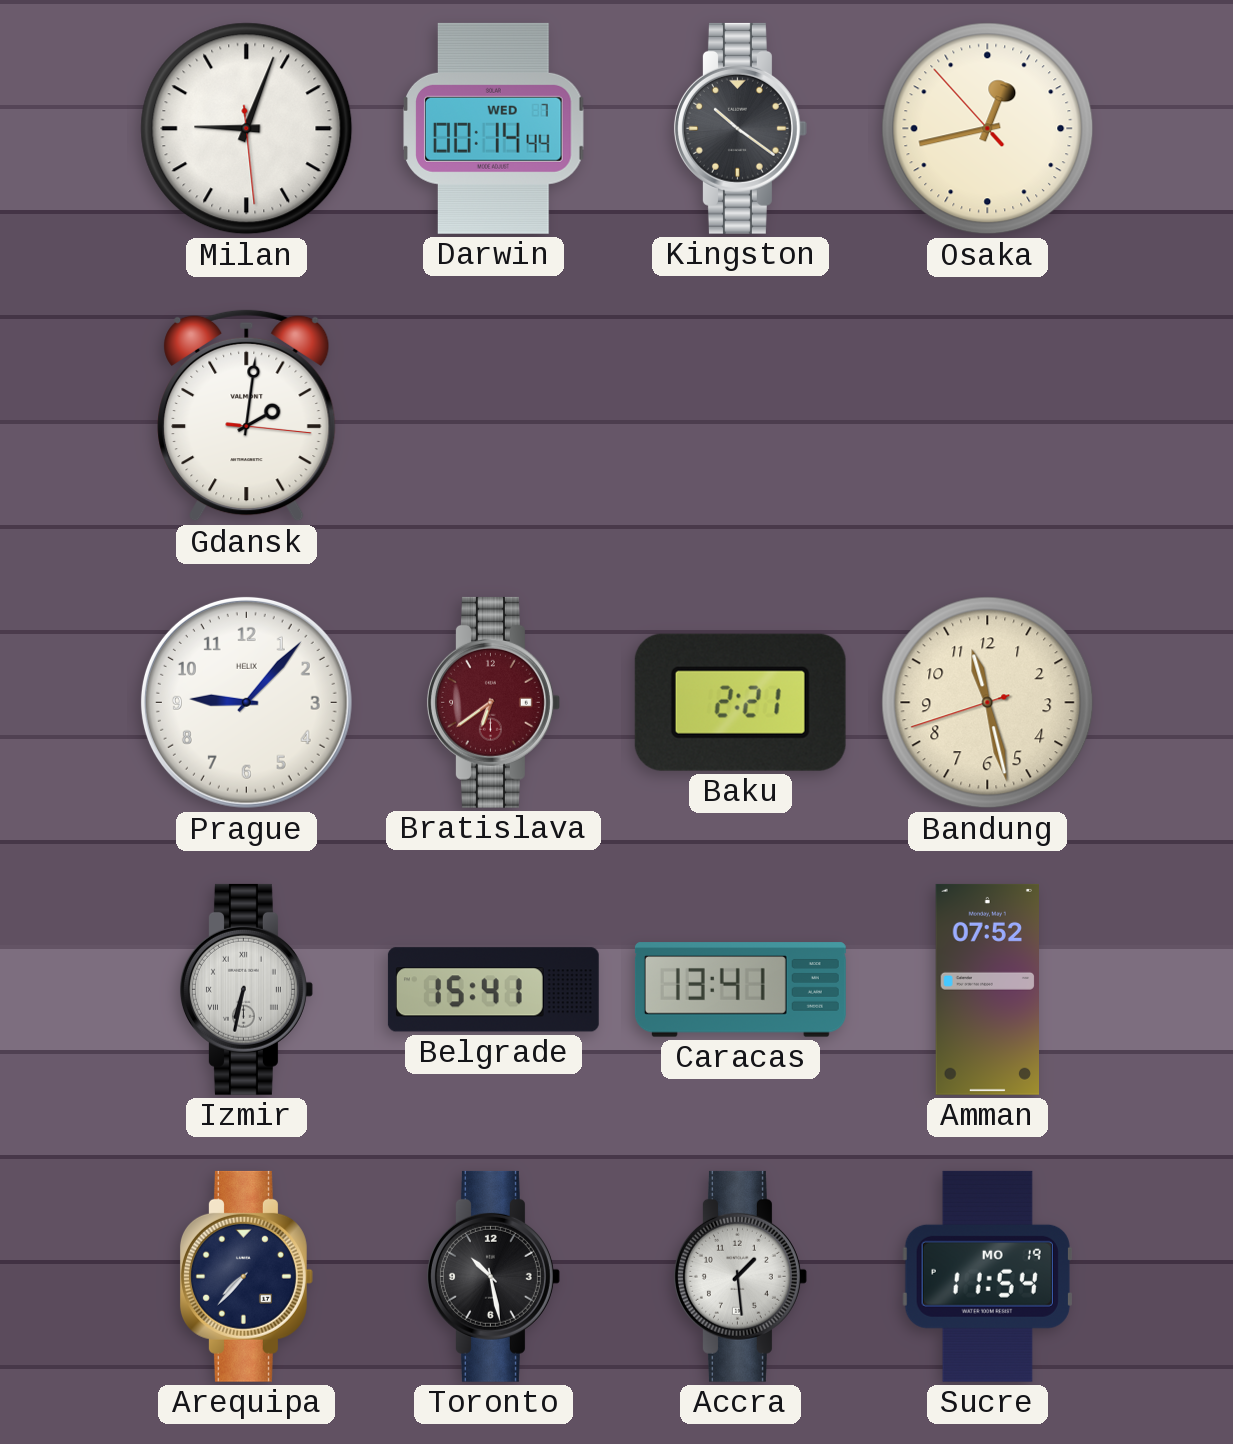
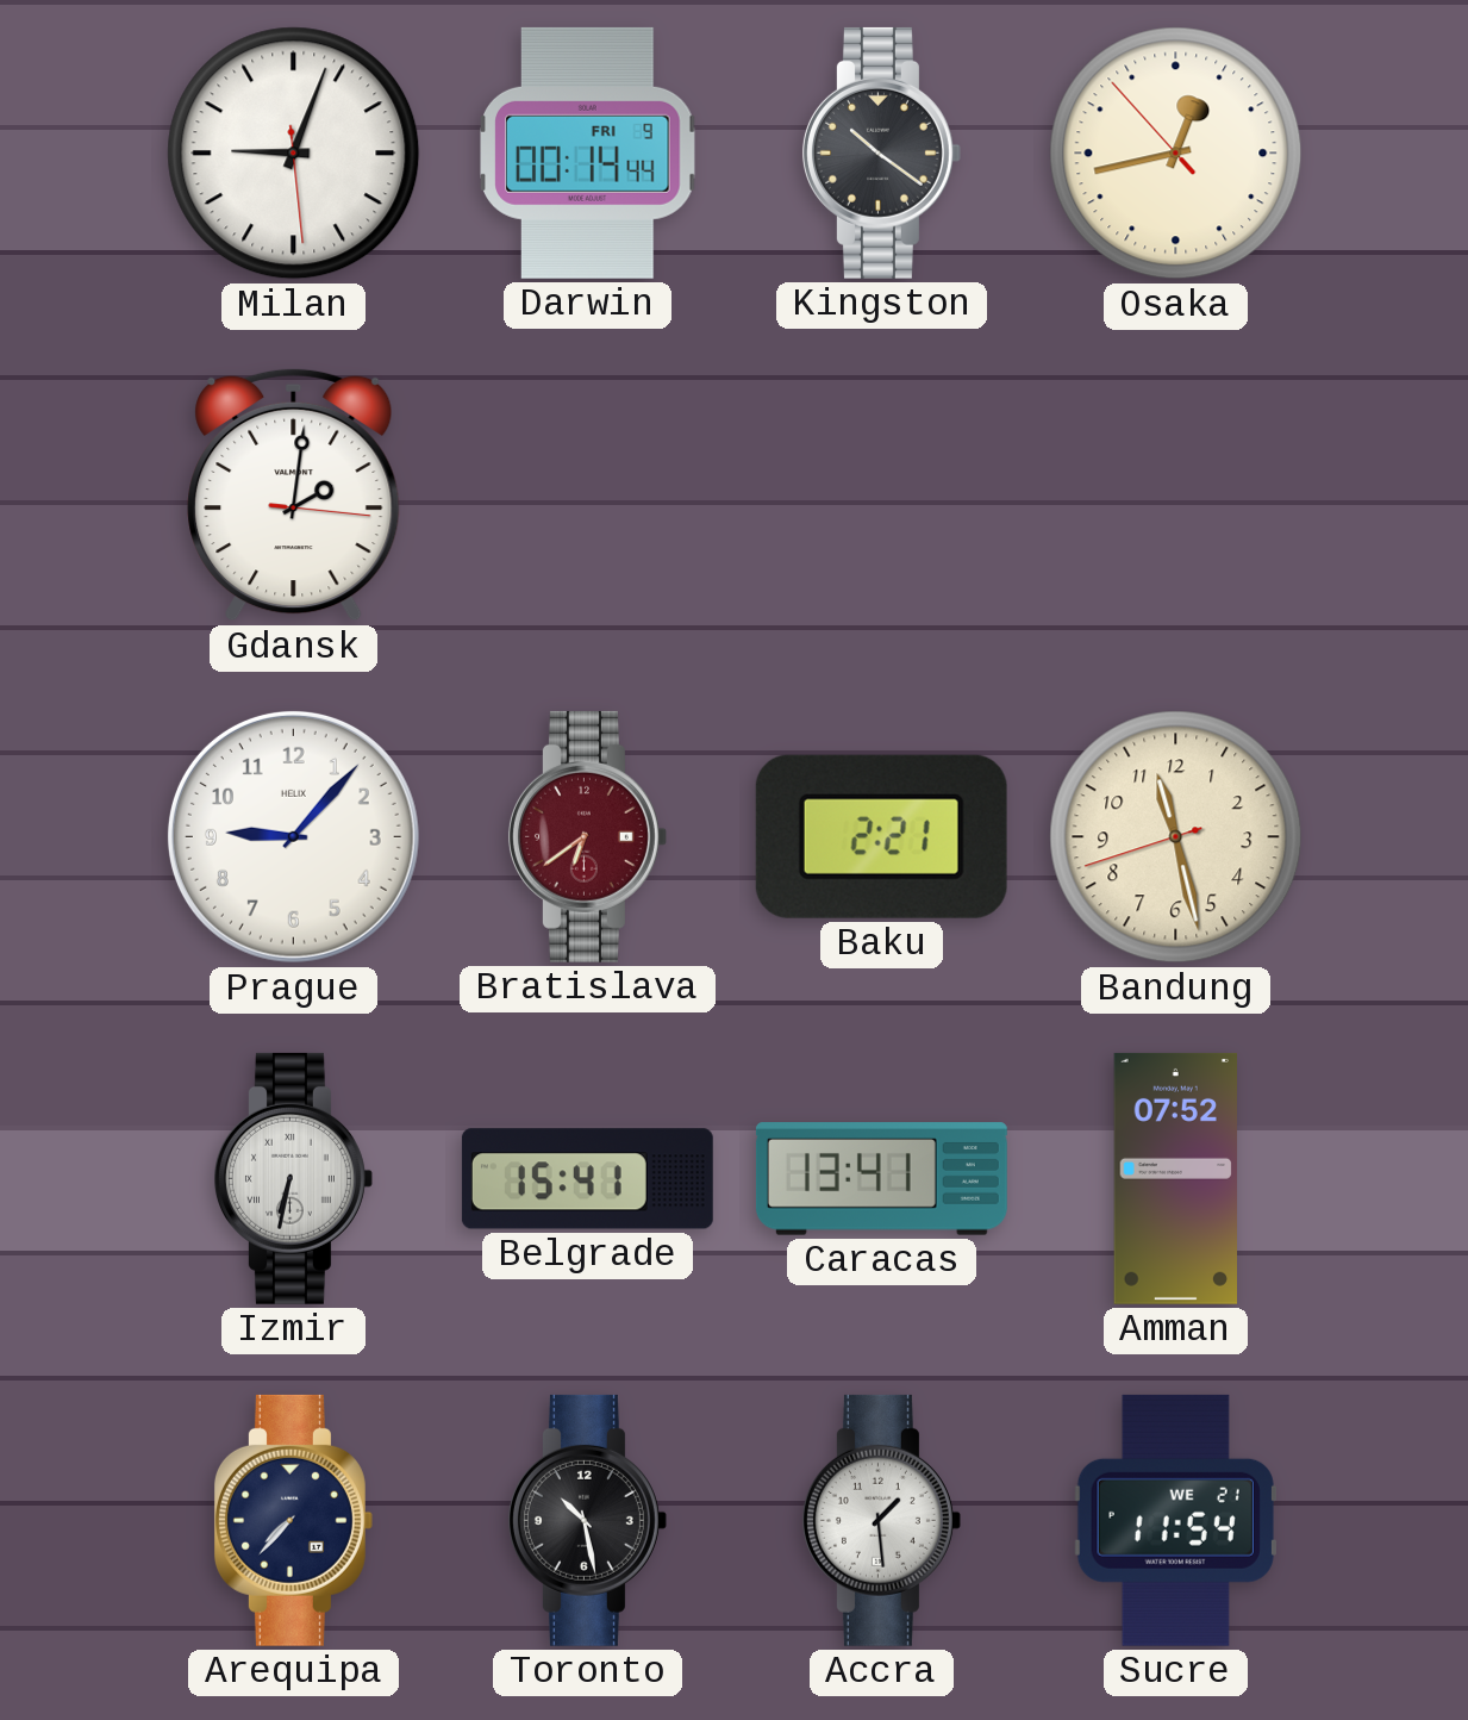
Darwin date: WED 7 -> FRI 9 (588, 152)
Sucre date: MO 19 -> WE 21 (1175, 1520)
